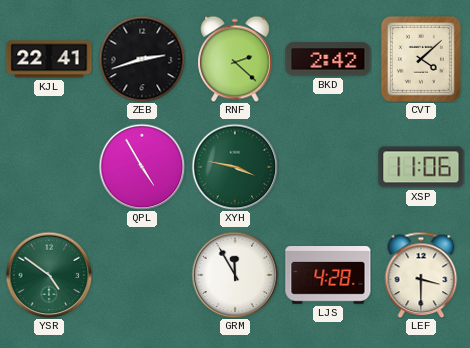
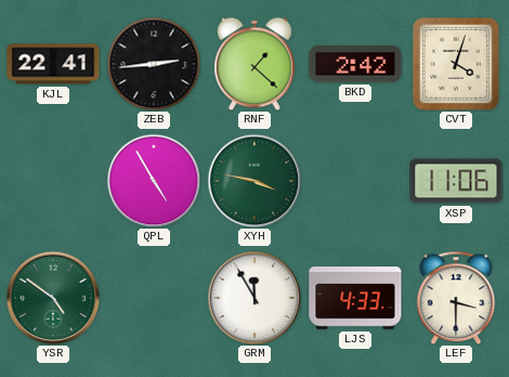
ZEB: 2:42 -> 2:44 (154, 64)
RNF: 2:22 -> 1:22 (255, 64)
CVT: 4:08 -> 4:03 (456, 64)
LJS: 4:28 -> 4:33 (355, 299)
